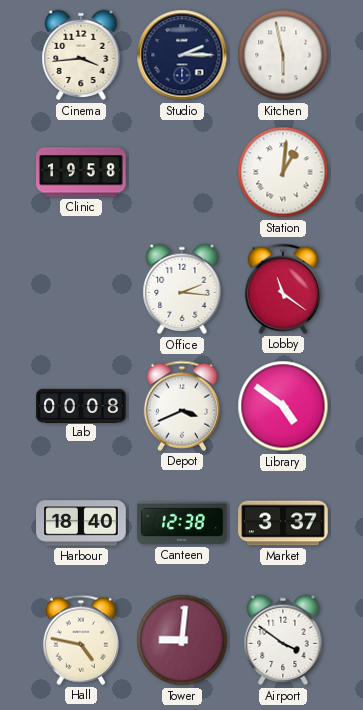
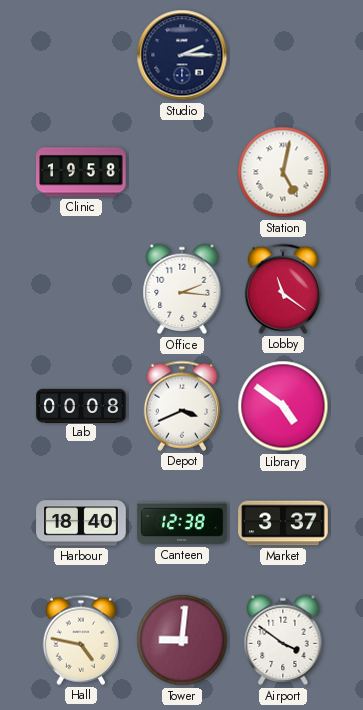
Cinema: 3:44 -> none (81, 55)
Kitchen: 5:58 -> none (283, 55)
Station: 1:01 -> 5:02 (283, 172)
